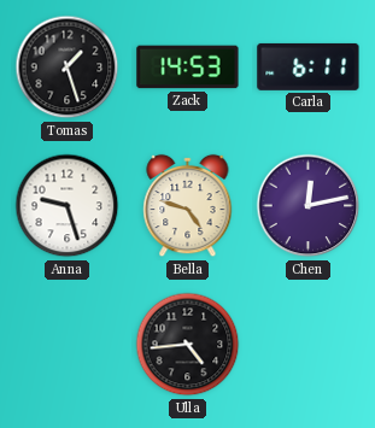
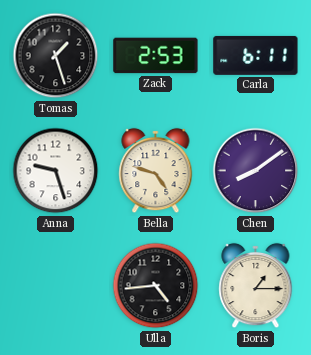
Zack: 14:53 -> 2:53 (156, 56)
Chen: 12:13 -> 8:09 (256, 171)
Boris: none -> 1:15 (256, 286)
